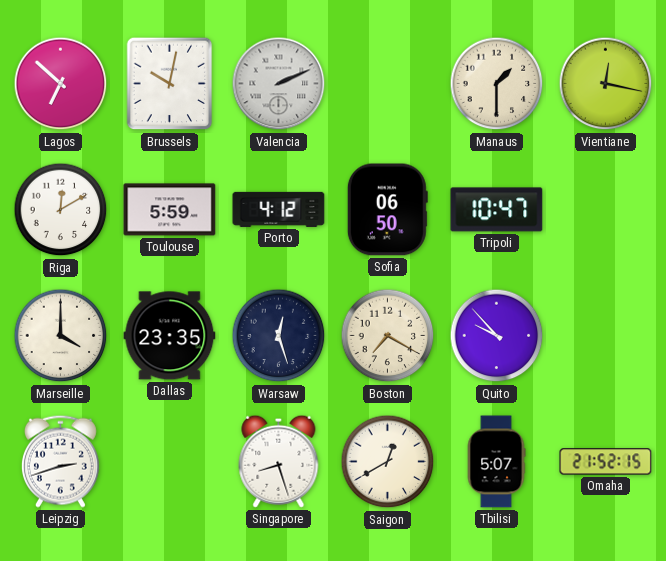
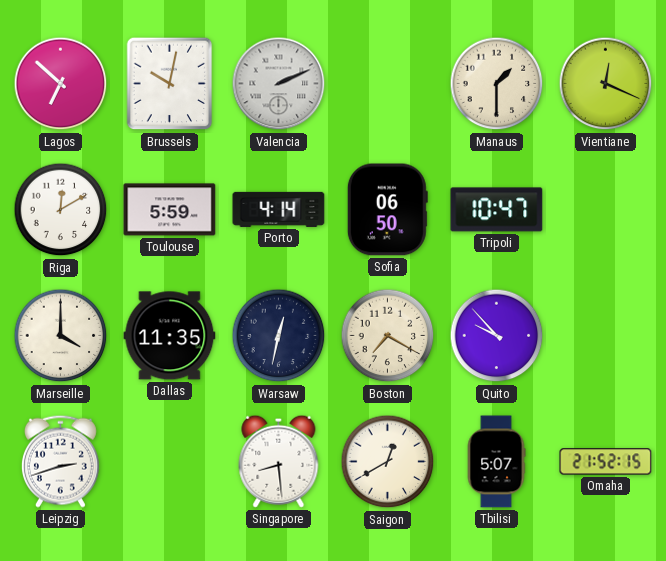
Vientiane: 12:17 -> 12:19 (606, 84)
Porto: 4:12 -> 4:14 (279, 209)
Dallas: 23:35 -> 11:35 (170, 336)
Warsaw: 12:27 -> 12:32 (279, 336)
Singapore: 8:27 -> 8:29 (279, 461)
